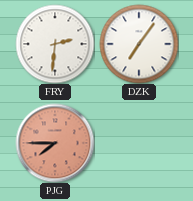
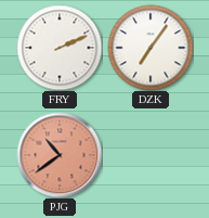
FRY: 2:31 -> 2:11 (60, 48)
PJG: 7:45 -> 10:39 (60, 155)
